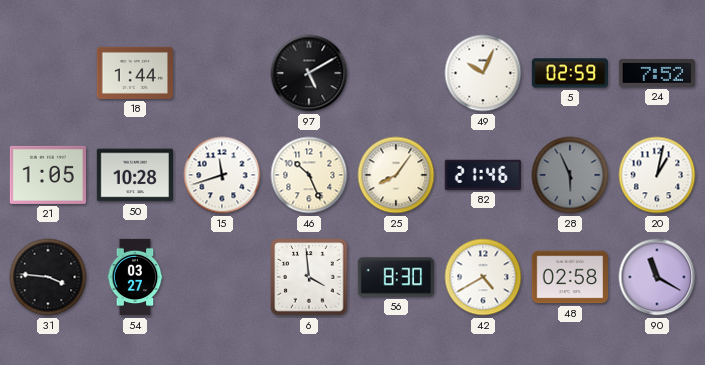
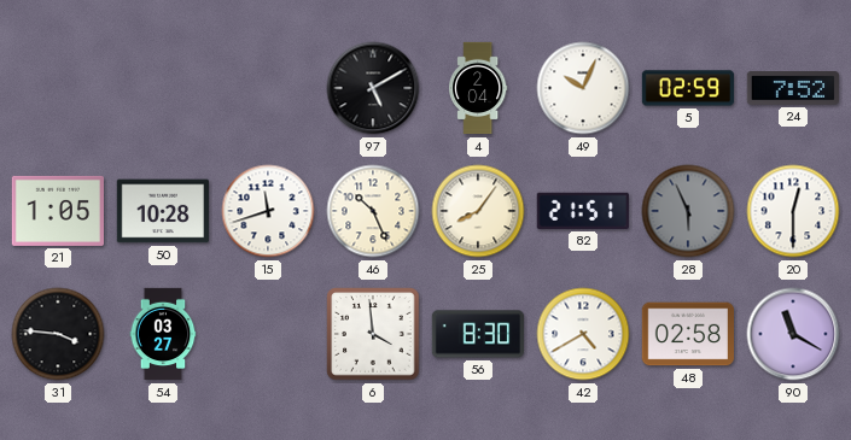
18: 1:44 -> none (134, 73)
4: none -> 2:04 (479, 88)
82: 21:46 -> 21:51 (583, 211)
20: 1:02 -> 12:30 (793, 211)
